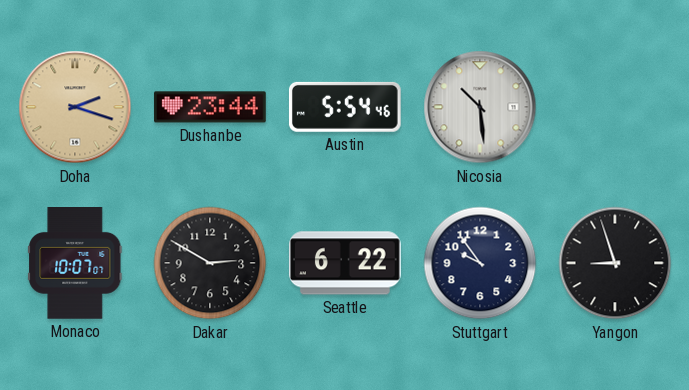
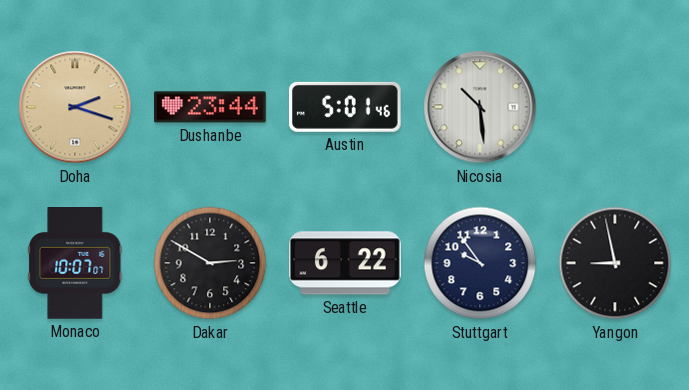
Austin: 5:54 -> 5:01 (345, 107)
Yangon: 8:57 -> 8:58 (615, 263)
